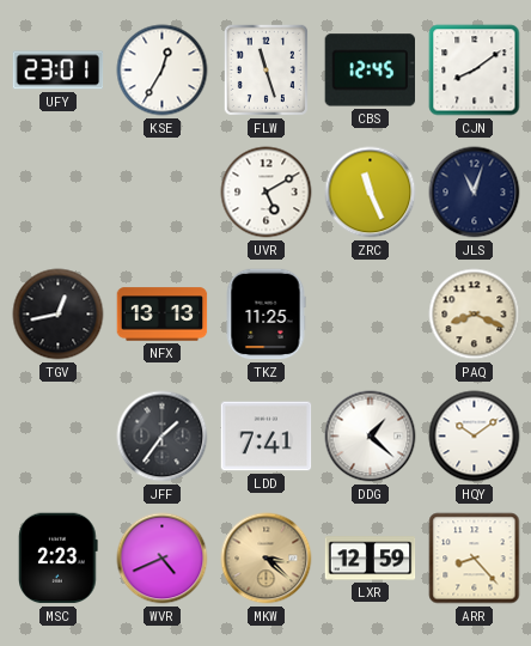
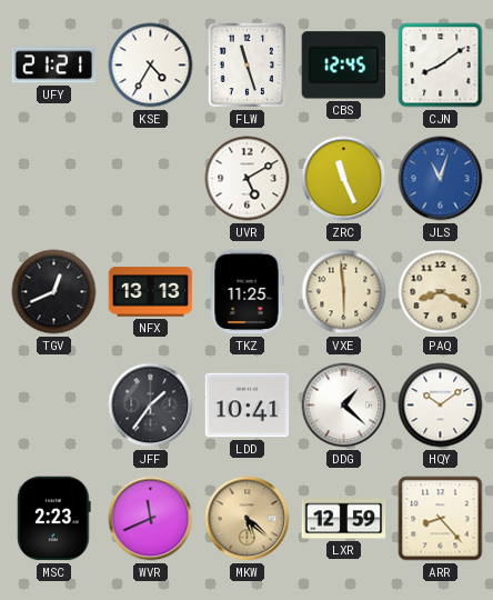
UFY: 23:01 -> 21:21 (54, 66)
KSE: 12:35 -> 4:35 (151, 66)
JLS dial: navy -> blue (441, 179)
TGV: 12:43 -> 12:41 (54, 292)
VXE: none -> 5:59 (344, 292)
LDD: 7:41 -> 10:41 (248, 406)
WVR: 4:41 -> 11:41 (151, 519)
MKW: 3:22 -> 5:22 (248, 519)
